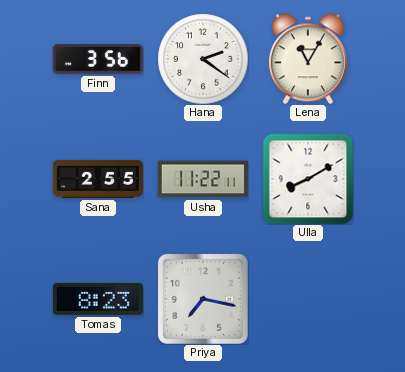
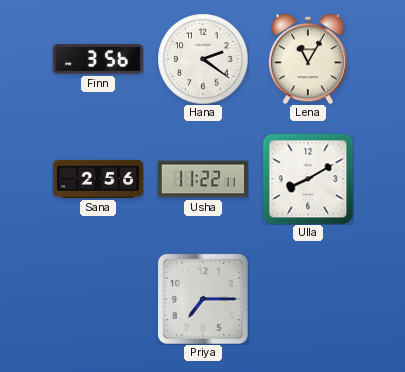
Sana: 2:55 -> 2:56 (98, 179)
Tomas: 8:23 -> none (98, 299)
Priya: 7:17 -> 7:15 (203, 299)
